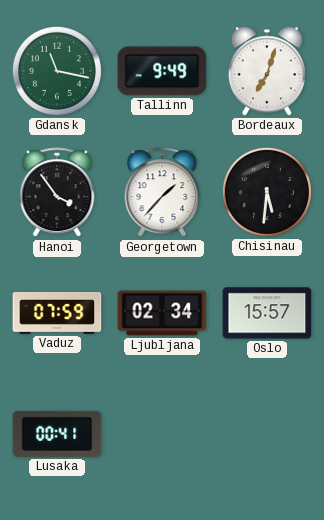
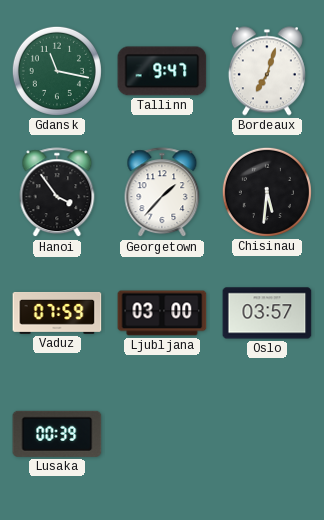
Tallinn: 9:49 -> 9:47 (162, 71)
Ljubljana: 02:34 -> 03:00 (162, 313)
Oslo: 15:57 -> 03:57 (267, 313)
Lusaka: 00:41 -> 00:39 (57, 434)
